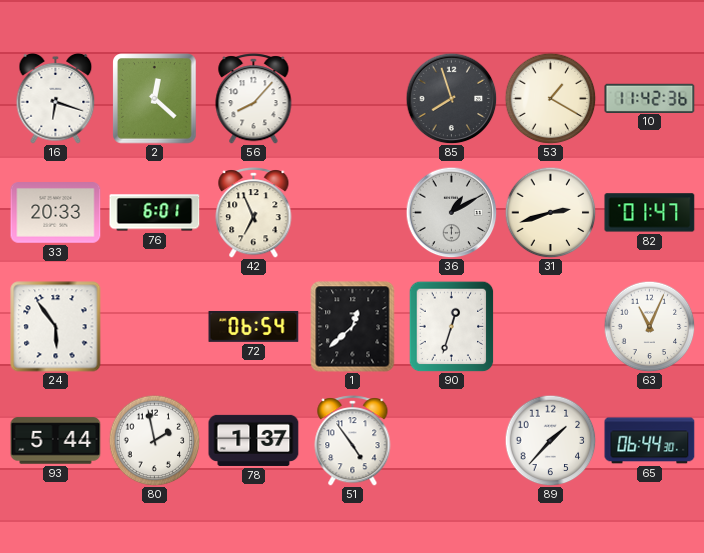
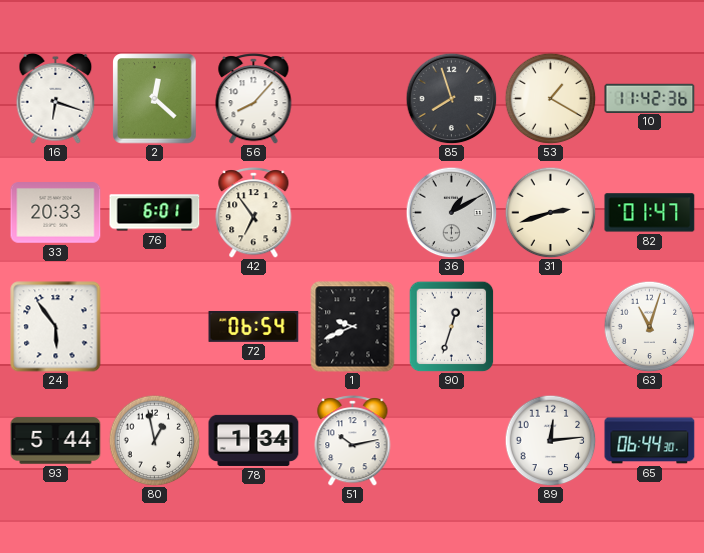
42: 6:56 -> 6:54 (254, 213)
1: 12:38 -> 9:41 (353, 327)
63: 11:04 -> 11:03 (649, 326)
80: 1:58 -> 12:58 (154, 440)
78: 1:37 -> 1:34 (254, 440)
51: 4:54 -> 10:13 (353, 441)
89: 1:37 -> 12:14 (550, 440)
